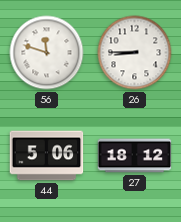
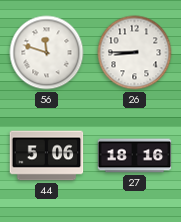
27: 18:12 -> 18:16 (135, 156)
